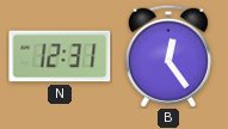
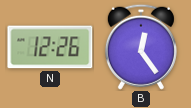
N: 12:31 -> 12:26 (50, 47)
